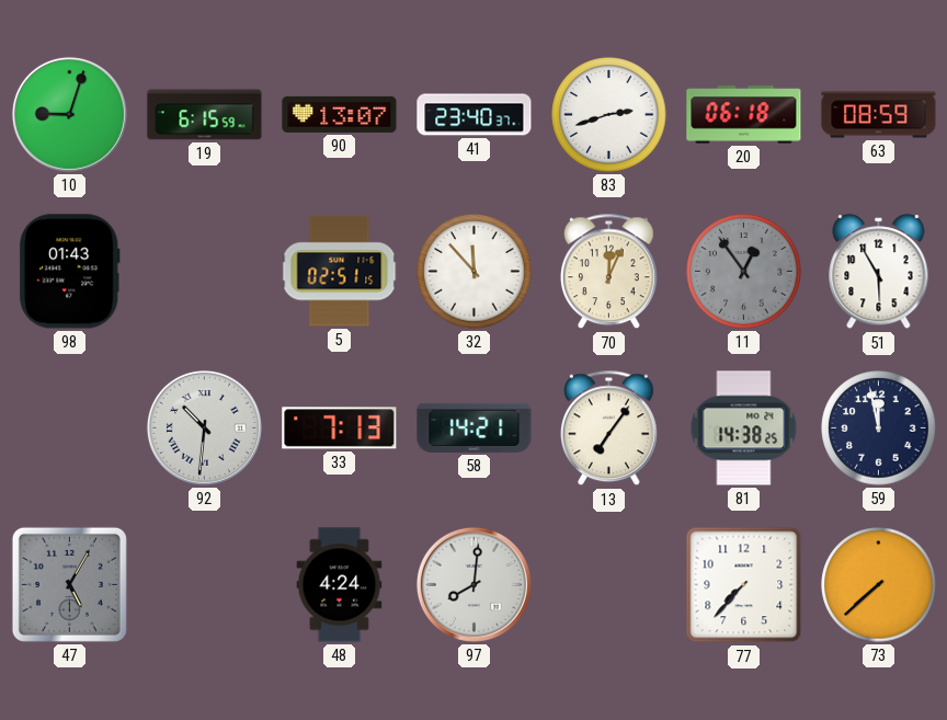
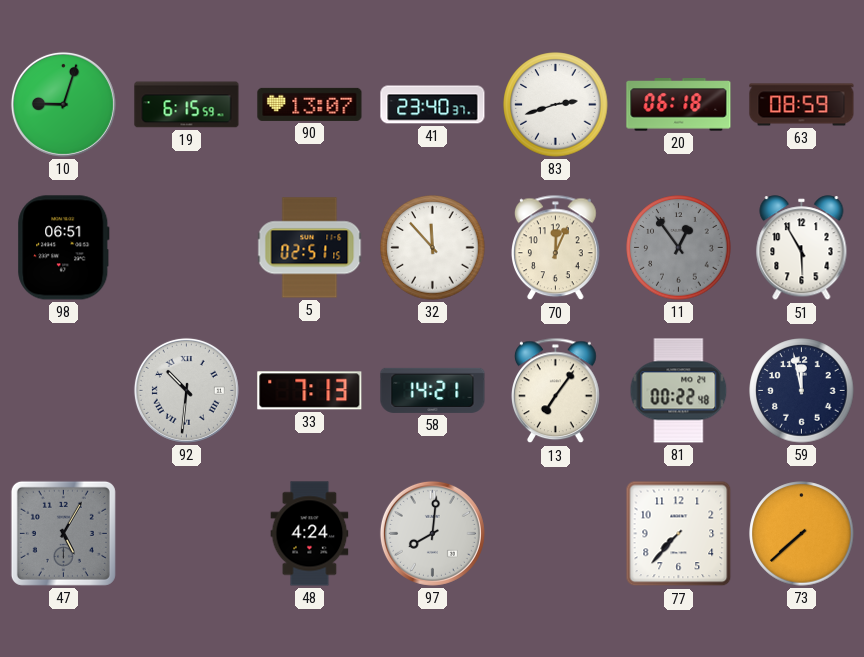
98: 01:43 -> 06:51 (64, 248)
81: 14:38 -> 00:22 (679, 391)
